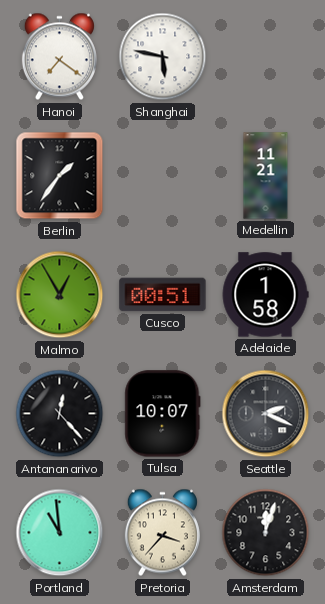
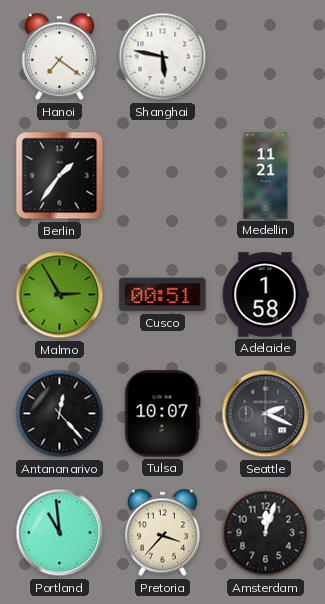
Malmo: 12:55 -> 2:55 (60, 295)
